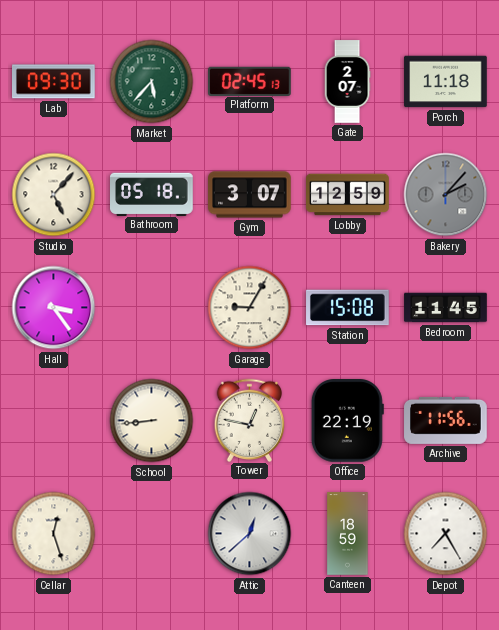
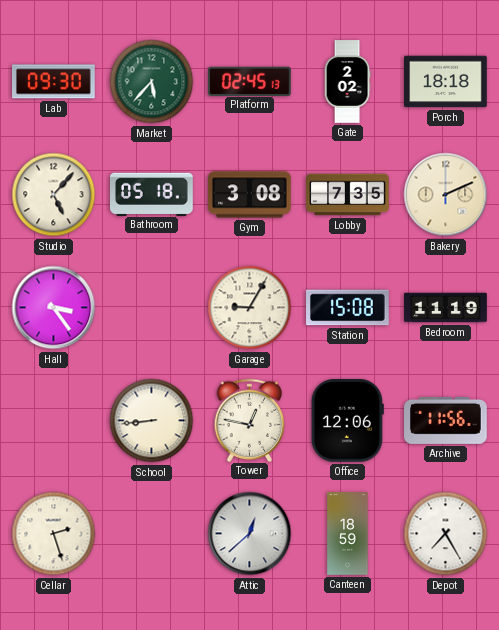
Gate: 2:07 -> 2:02 (347, 82)
Porch: 11:18 -> 18:18 (446, 82)
Gym: 3:07 -> 3:08 (250, 195)
Lobby: 12:59 -> 7:35 (348, 195)
Bakery: 2:07 -> 2:11 (446, 195)
Bakery dial: grey -> cream (446, 195)
Bedroom: 11:45 -> 11:19 (446, 308)
Office: 22:19 -> 12:06 (347, 421)
Cellar: 12:27 -> 2:27 (54, 534)
